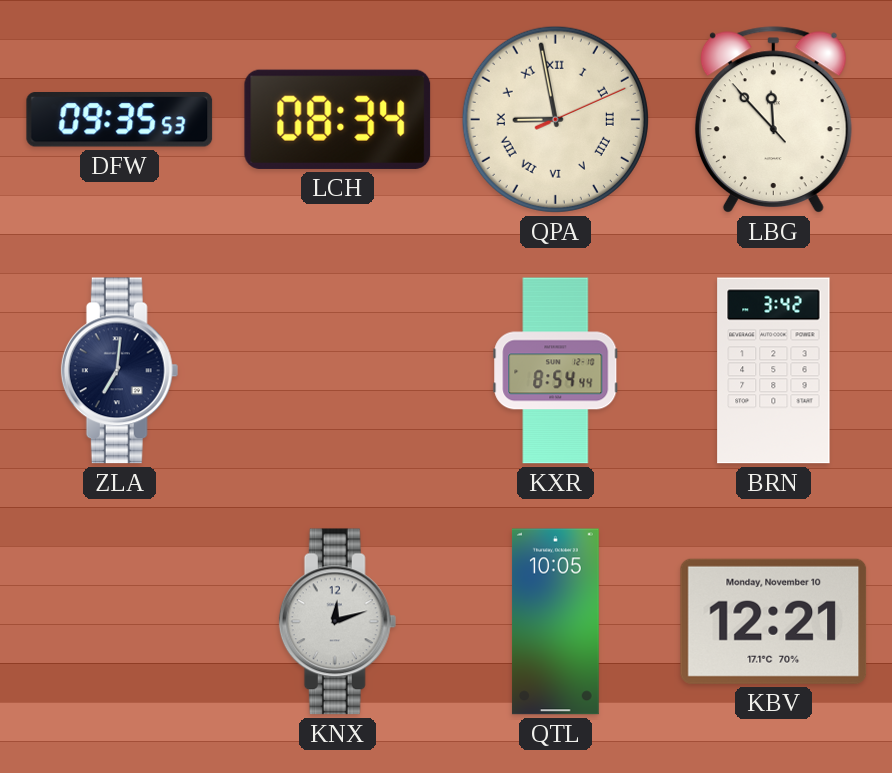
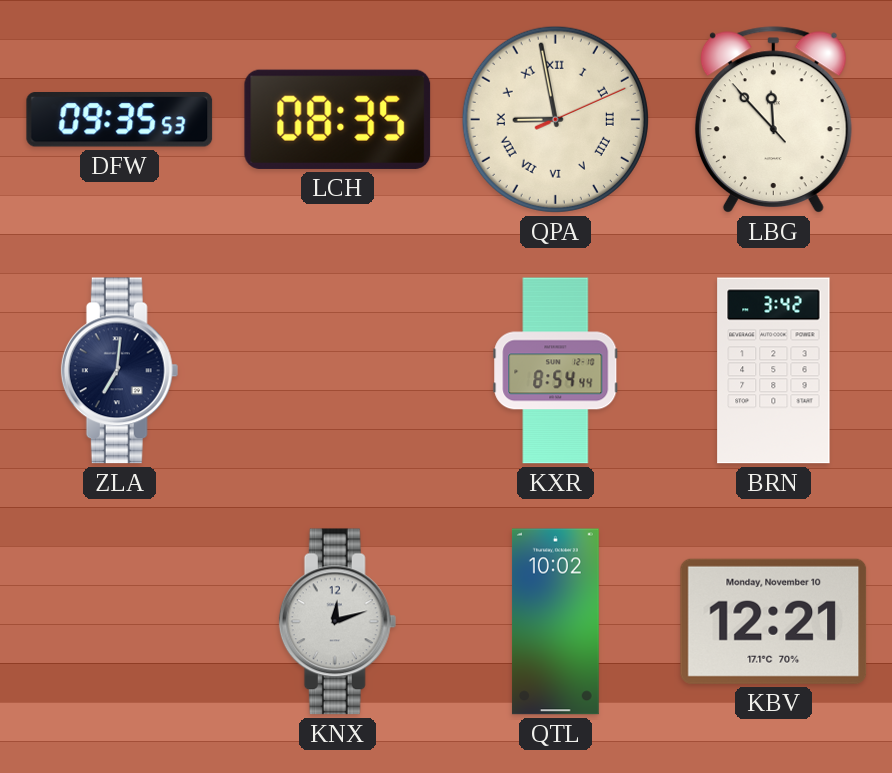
LCH: 08:34 -> 08:35 (338, 119)
QTL: 10:05 -> 10:02 (555, 622)
